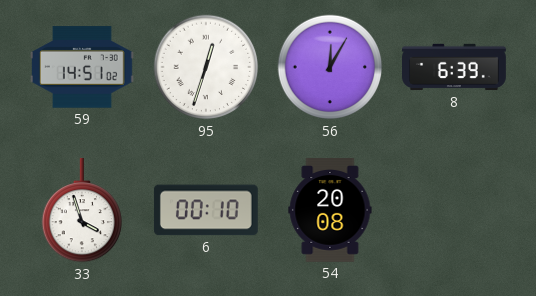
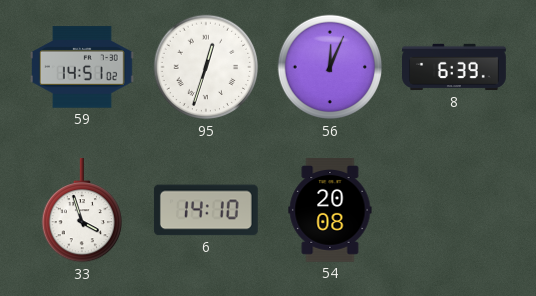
56: 12:05 -> 12:04 (330, 67)
6: 00:10 -> 14:10 (206, 210)
